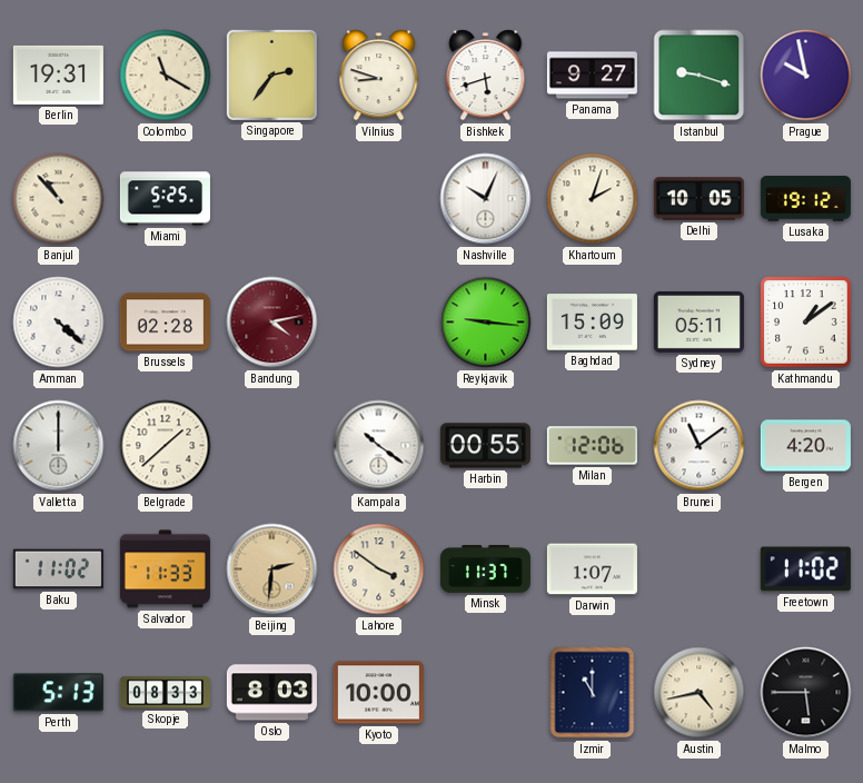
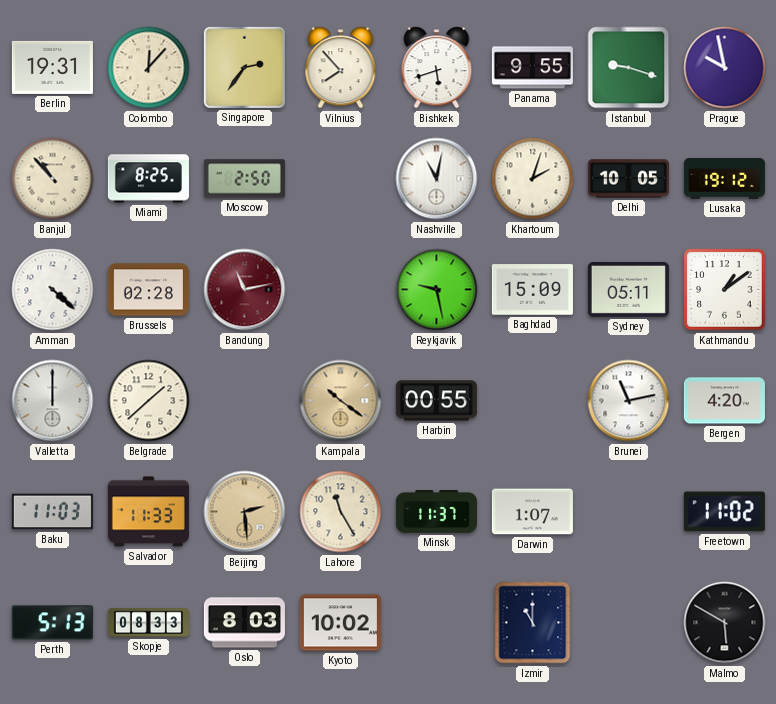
Colombo: 11:20 -> 12:07 (149, 68)
Vilnius: 8:48 -> 7:53 (341, 68)
Panama: 9:27 -> 9:55 (532, 68)
Miami: 5:25 -> 8:25 (148, 179)
Moscow: none -> 2:50 (244, 179)
Nashville: 10:04 -> 11:02 (437, 179)
Bandung: 4:13 -> 11:13 (245, 290)
Reykjavik: 9:16 -> 9:28 (437, 290)
Kampala dial: white -> champagne (341, 401)
Milan: 12:06 -> none (592, 446)
Brunei: 11:09 -> 11:13 (629, 401)
Baku: 11:02 -> 11:03 (52, 512)
Beijing: 2:31 -> 2:29 (245, 512)
Lahore: 3:51 -> 11:25 (341, 512)
Kyoto: 10:00 -> 10:02 (340, 623)
Austin: 4:43 -> none (700, 693)
Malmo: 5:45 -> 5:50 (725, 623)
